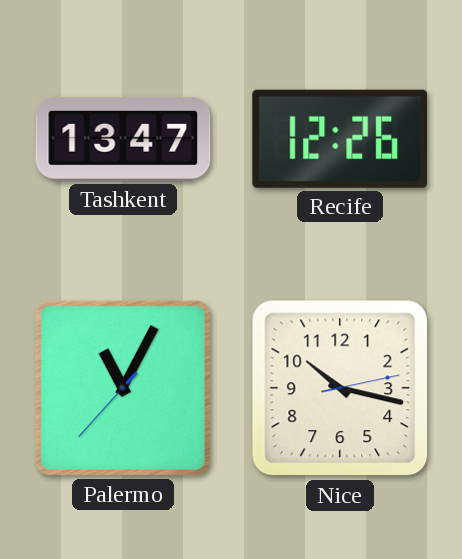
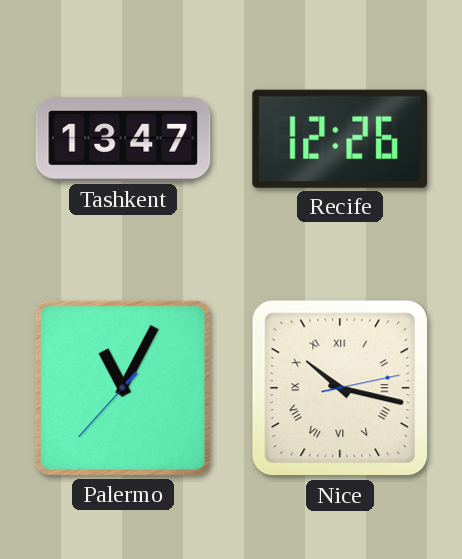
Nice numerals: Arabic -> Roman (340, 388)
